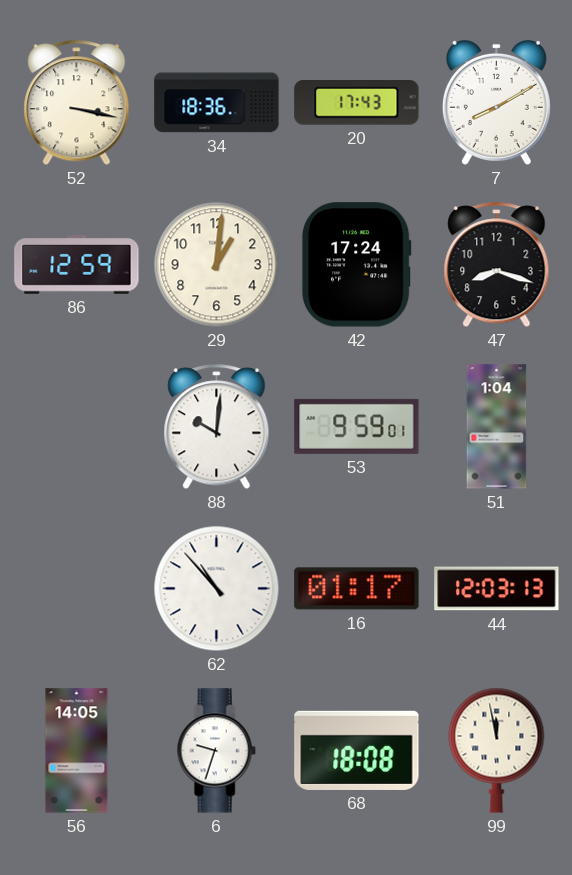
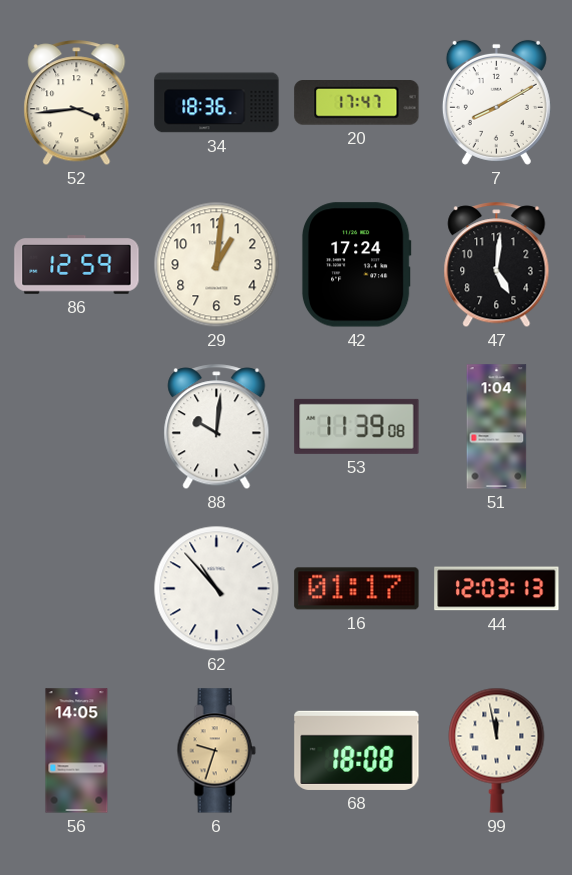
52: 3:17 -> 3:44 (77, 103)
20: 17:43 -> 17:47 (357, 103)
47: 8:18 -> 5:01 (497, 265)
53: 9:59 -> 11:39 (357, 426)
6 dial: white -> champagne (216, 751)
